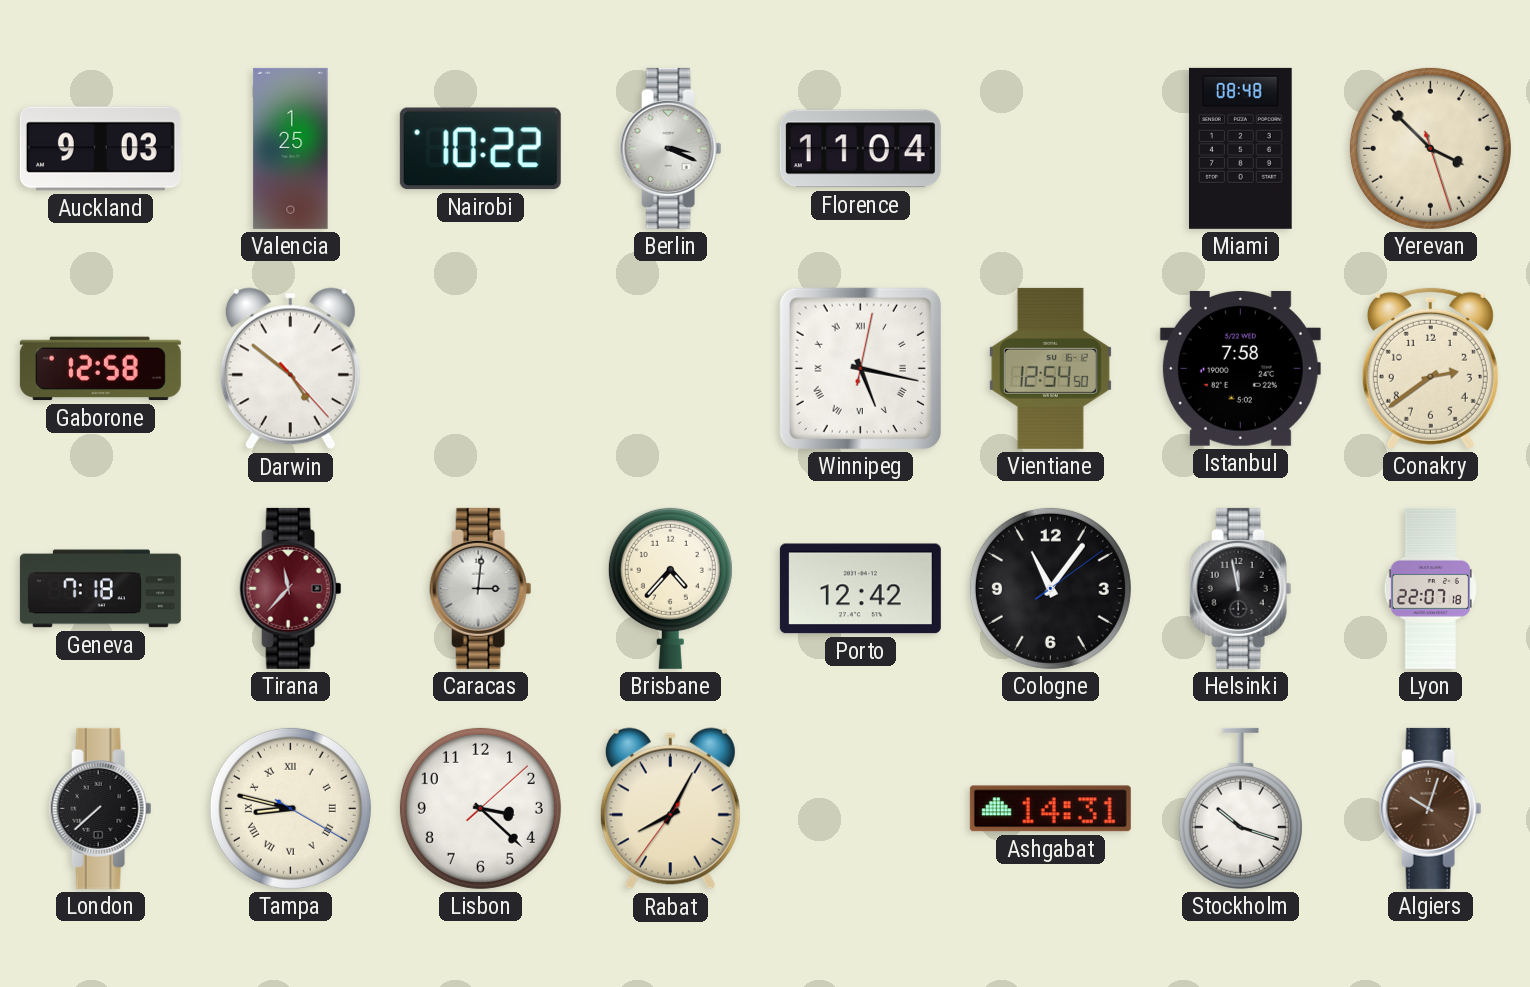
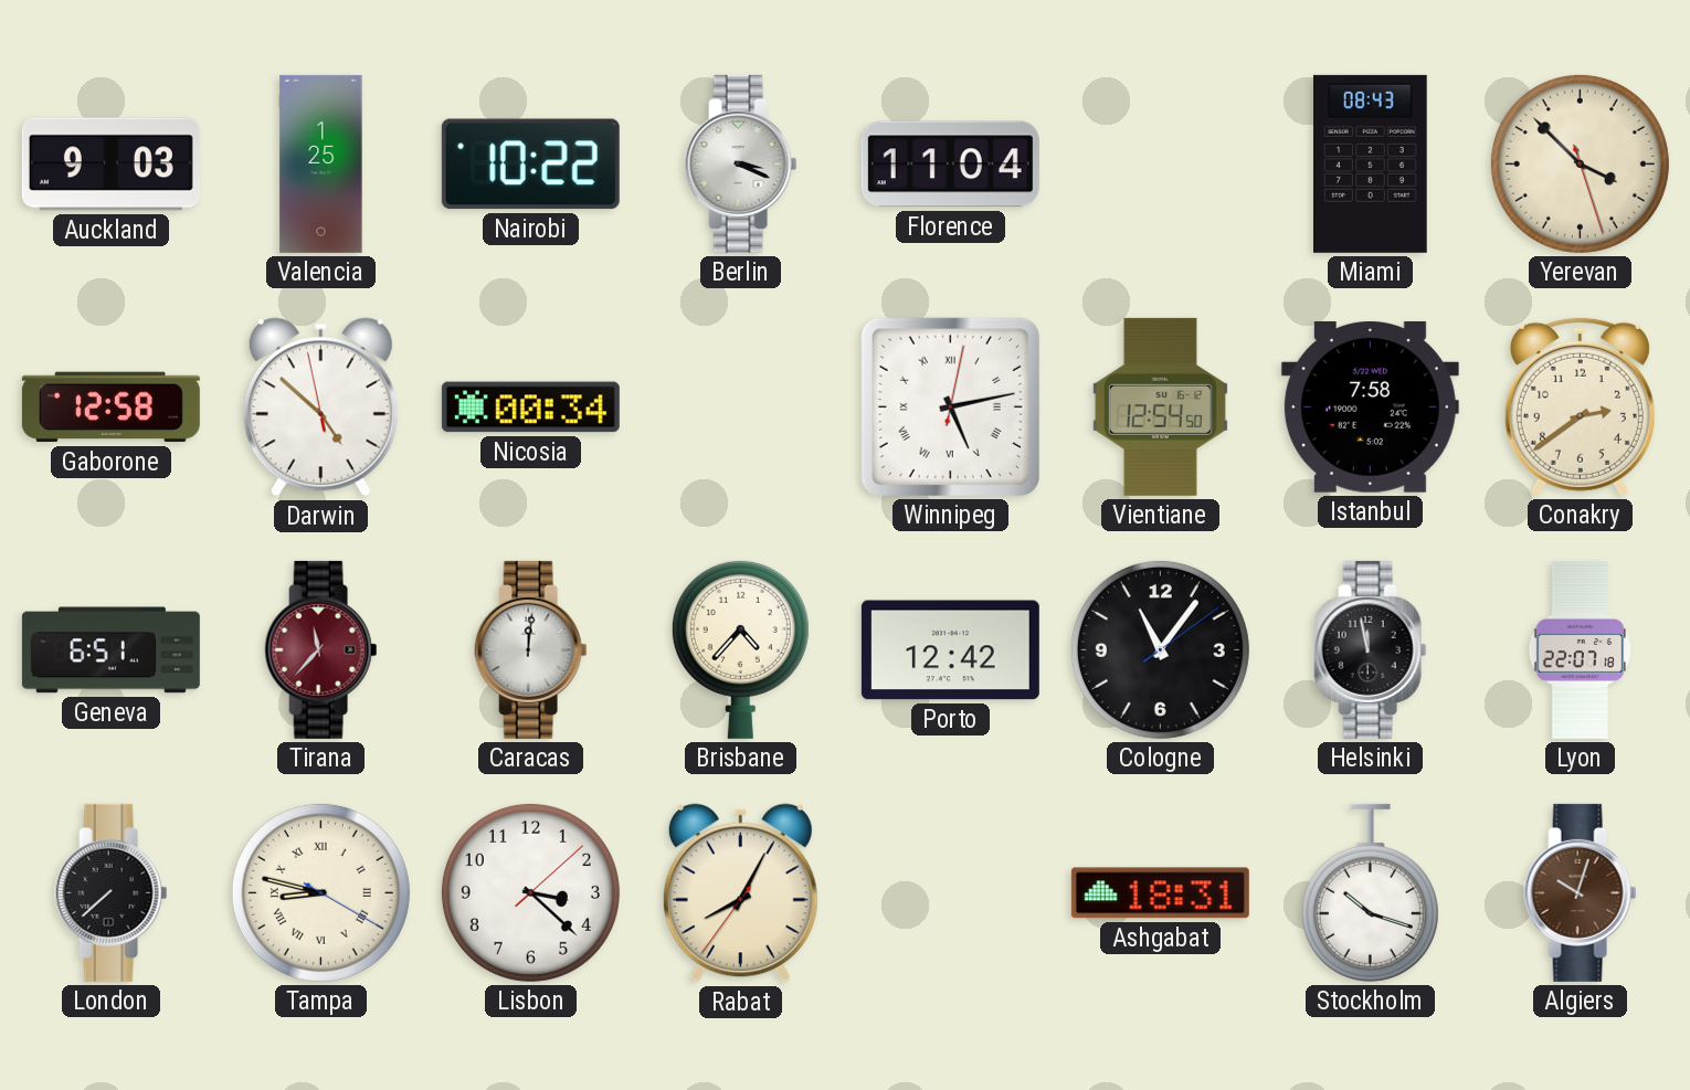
Miami: 08:48 -> 08:43 (1371, 163)
Darwin: 4:51:23 -> 4:51:58 (320, 408)
Nicosia: none -> 00:34 (530, 408)
Winnipeg: 5:17 -> 5:13 (950, 406)
Geneva: 7:18 -> 6:51 (110, 650)
Caracas: 3:01 -> 12:01 (531, 649)
Ashgabat: 14:31 -> 18:31 (1160, 893)
